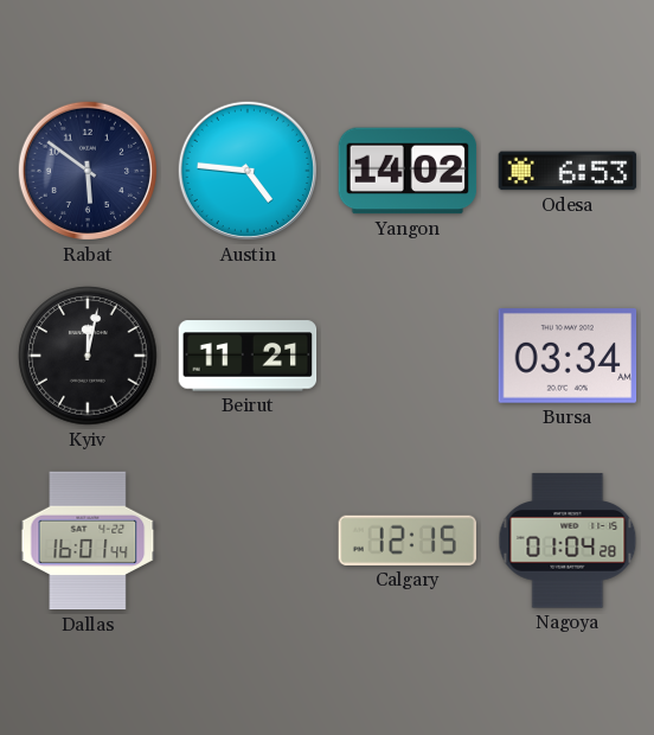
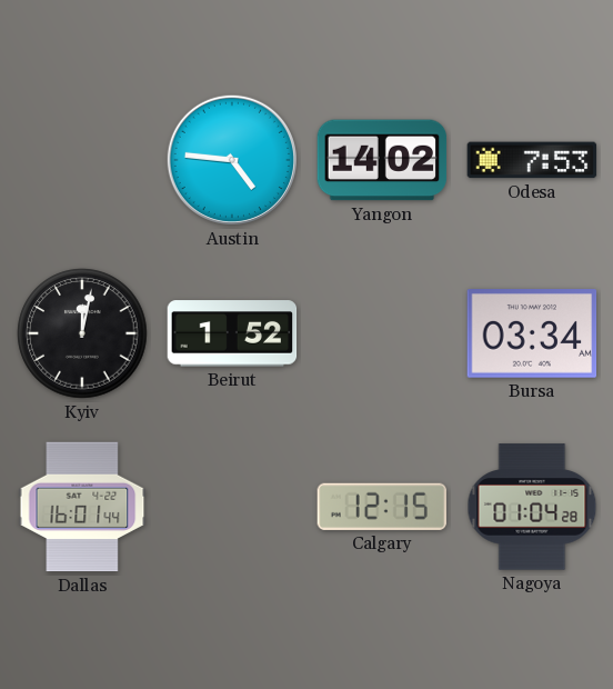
Rabat: 5:51 -> none (88, 171)
Odesa: 6:53 -> 7:53 (532, 160)
Beirut: 11:21 -> 1:52 (232, 333)
